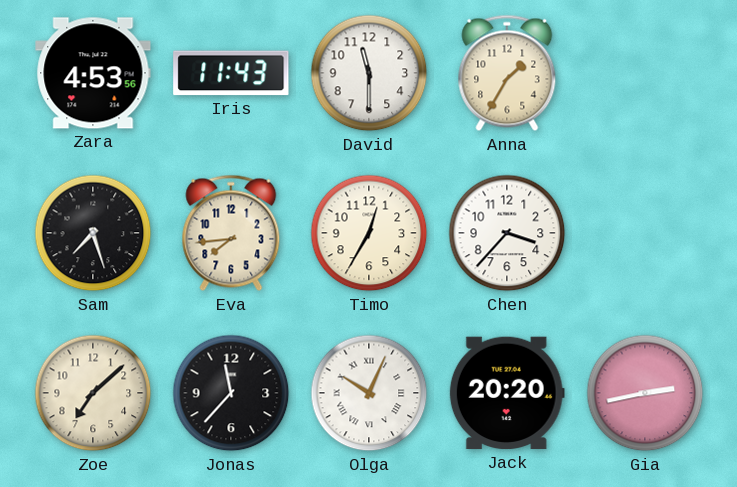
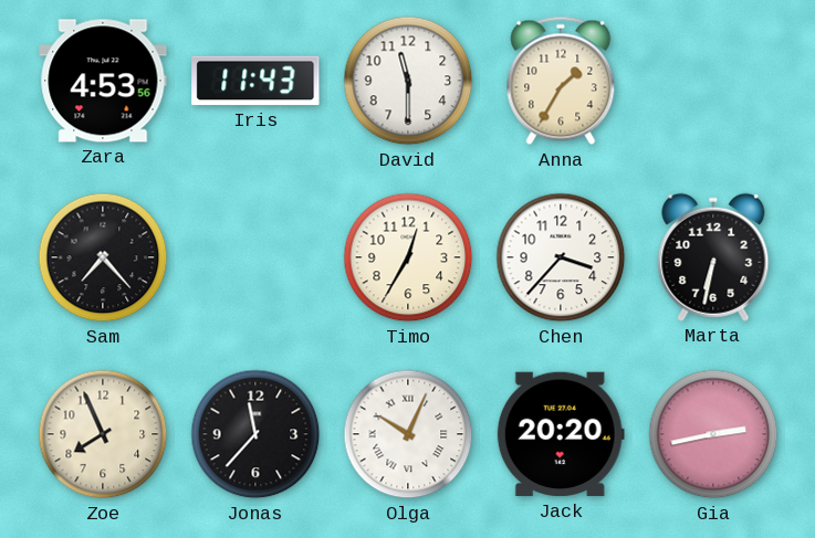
Sam: 7:27 -> 7:23 (103, 257)
Eva: 7:44 -> none (231, 233)
Marta: none -> 6:32 (713, 257)
Zoe: 7:08 -> 7:56 (103, 434)
